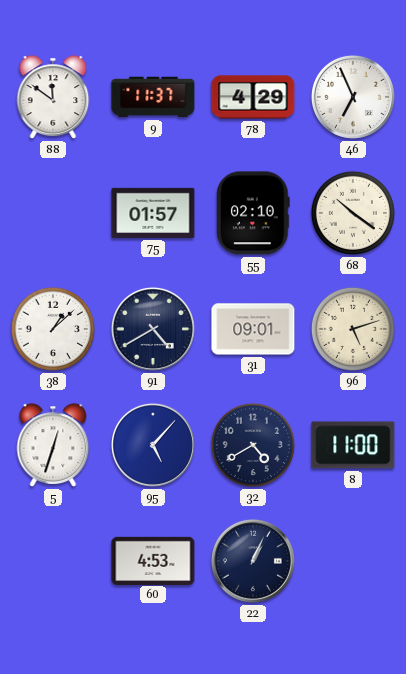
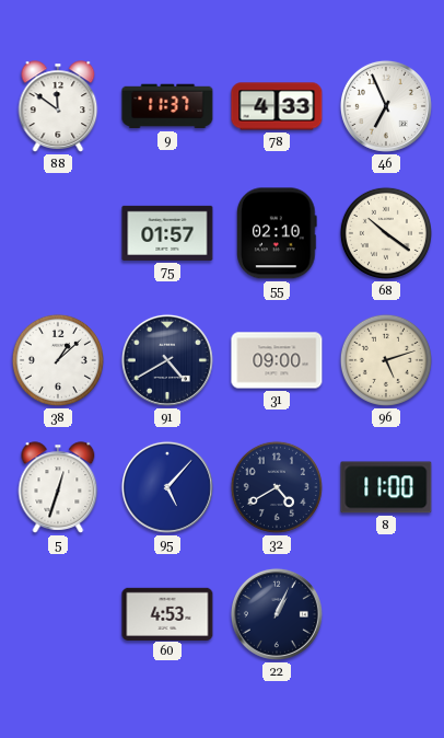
78: 4:29 -> 4:33 (277, 106)
31: 09:01 -> 09:00 (277, 360)
